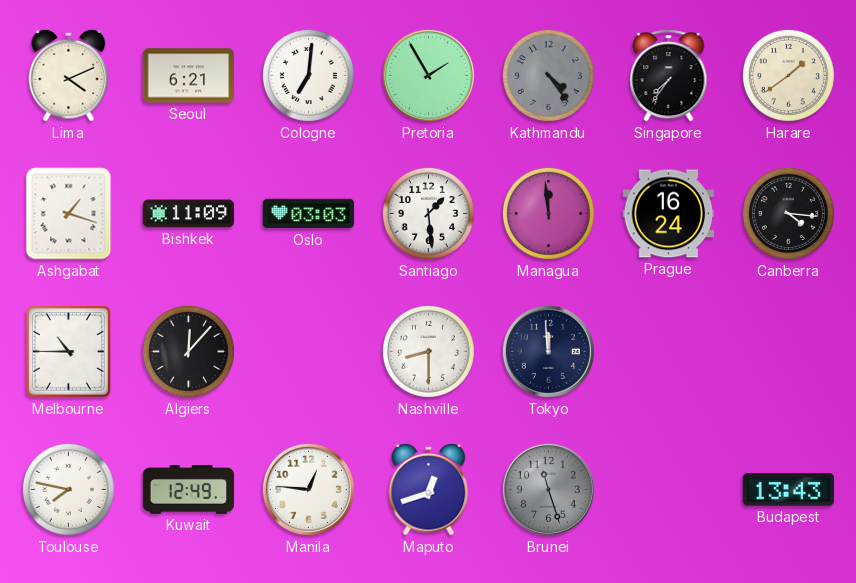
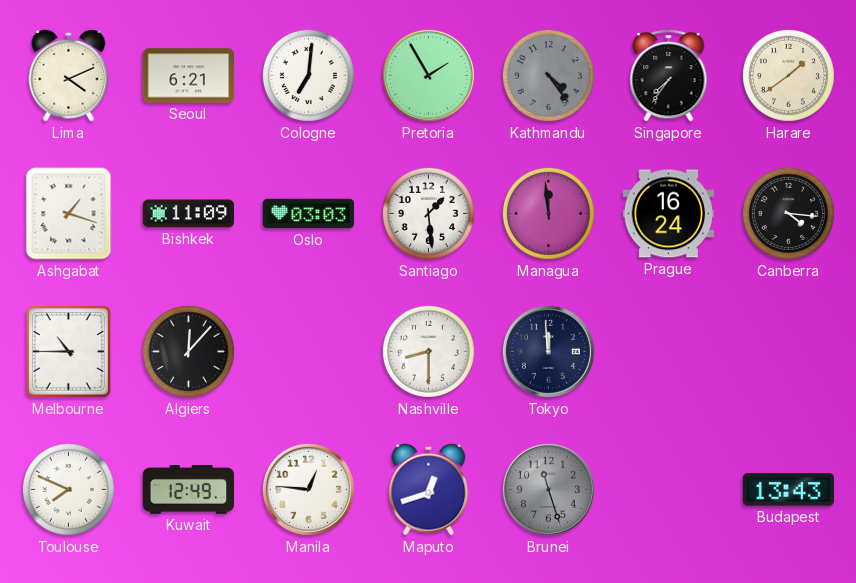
Toulouse: 7:47 -> 7:49 (68, 489)
